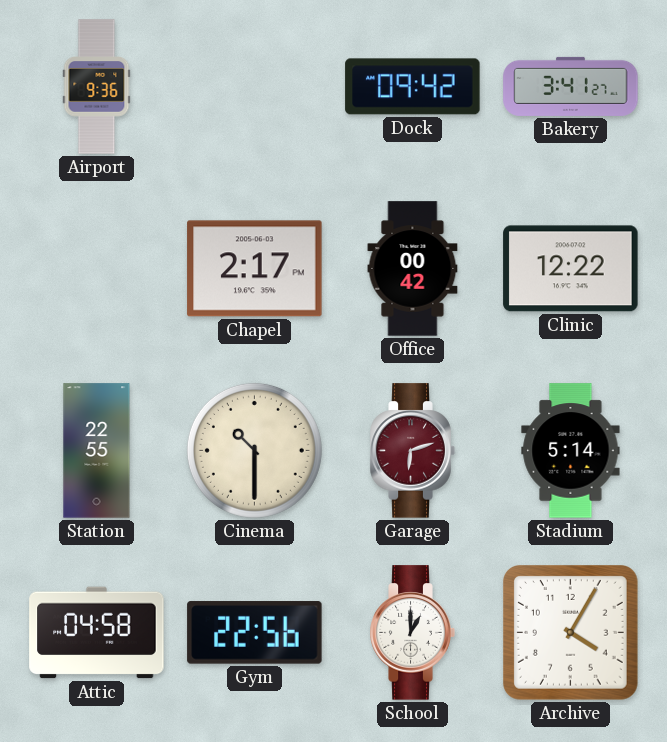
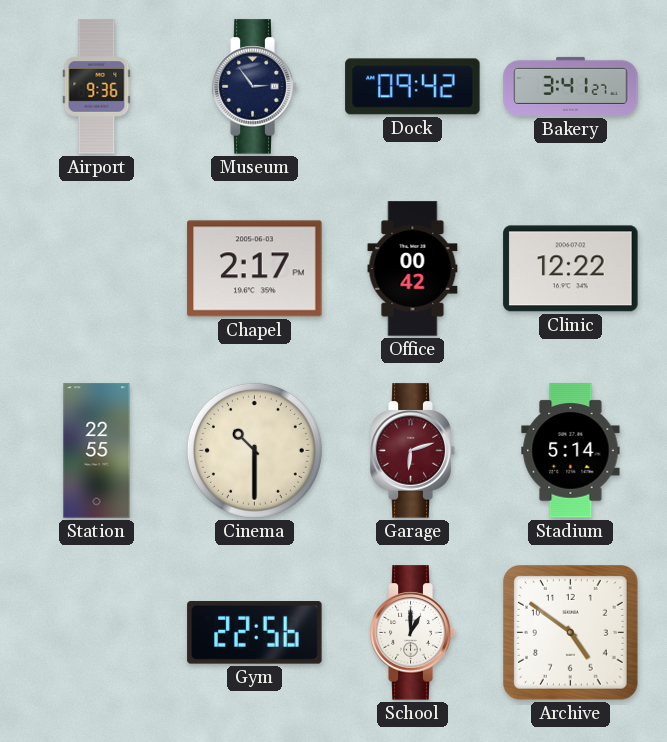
Museum: none -> 2:54 (254, 87)
Attic: 04:58 -> none (97, 633)
Archive: 4:05 -> 4:51 (571, 633)
